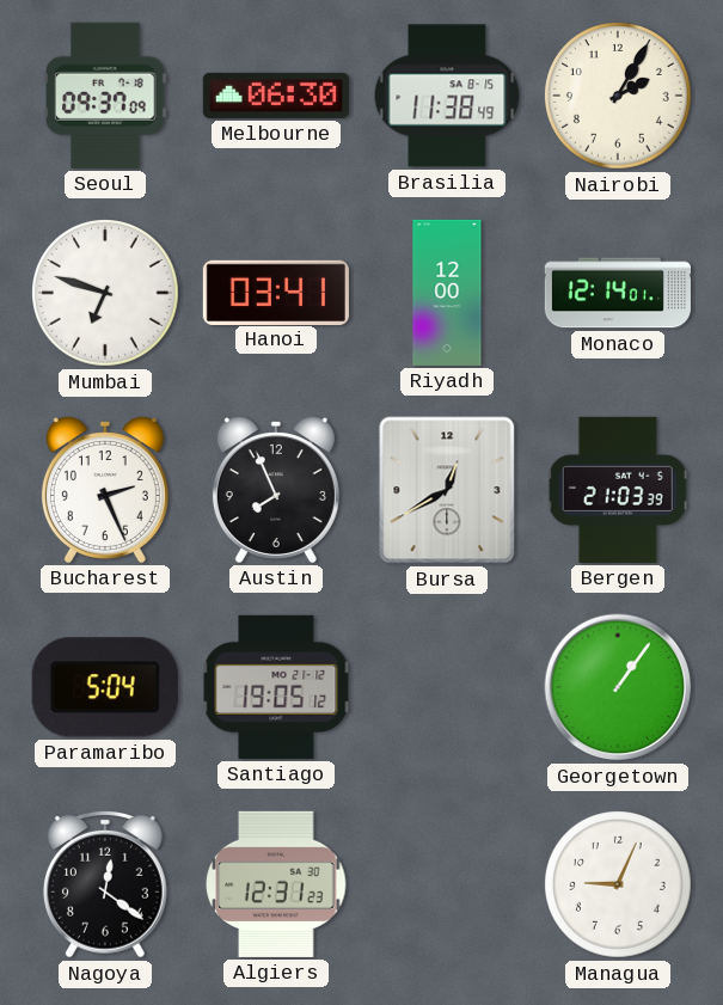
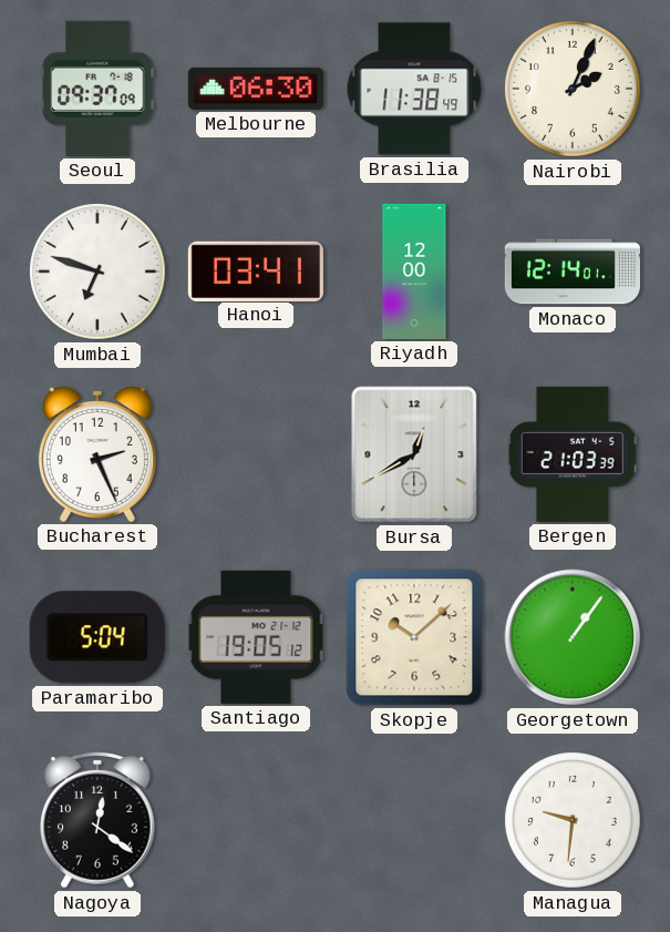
Nairobi: 2:05 -> 2:04 (574, 90)
Austin: 7:56 -> none (276, 490)
Skopje: none -> 10:08 (414, 637)
Algiers: 12:31 -> none (276, 884)
Managua: 9:04 -> 9:31 (574, 821)
